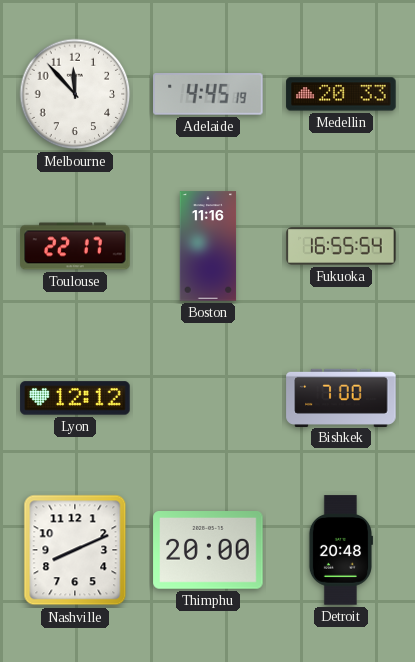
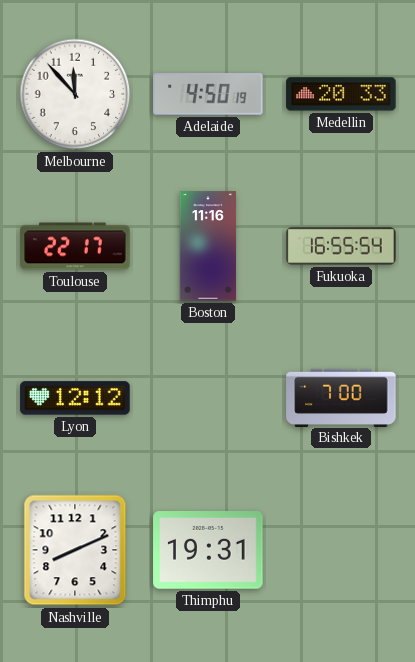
Adelaide: 4:45 -> 4:50 (208, 94)
Thimphu: 20:00 -> 19:31 (208, 551)
Detroit: 20:48 -> none (340, 550)
